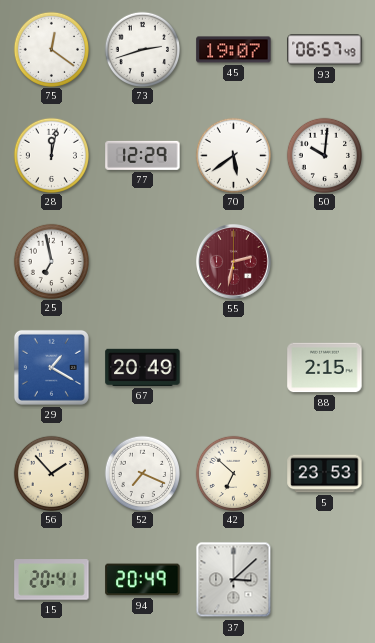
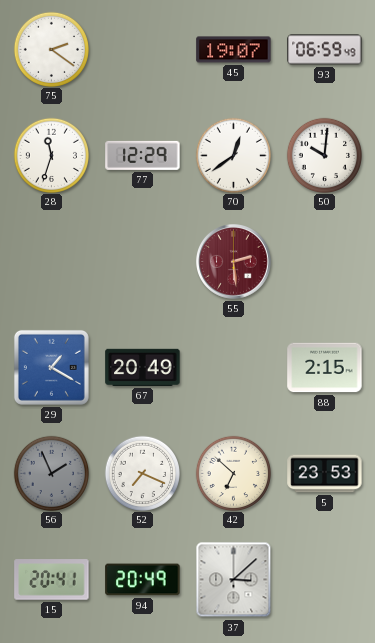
75: 12:21 -> 2:21 (51, 49)
73: 2:42 -> none (142, 49)
93: 06:57 -> 06:59 (325, 50)
28: 12:02 -> 11:33 (51, 155)
70: 5:39 -> 12:39 (233, 155)
25: 6:58 -> none (51, 261)
55: 2:32 -> 2:29 (234, 262)
56: 1:53 -> 1:56 (51, 473)
56 dial: cream -> grey (51, 473)
